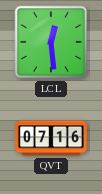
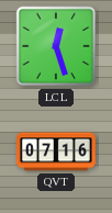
LCL: 12:29 -> 12:27 (56, 46)
